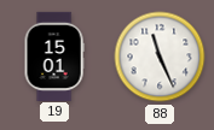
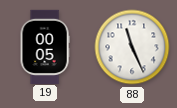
19: 15:01 -> 00:05 (45, 46)
